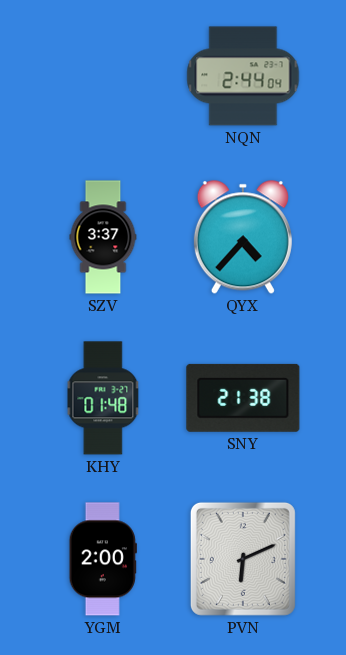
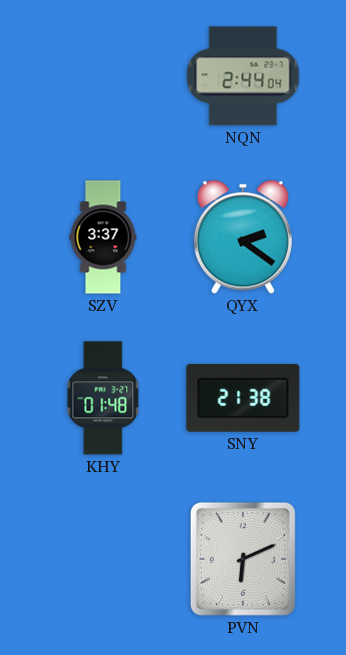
QYX: 4:37 -> 2:21 (243, 237)
YGM: 2:00 -> none (103, 559)
